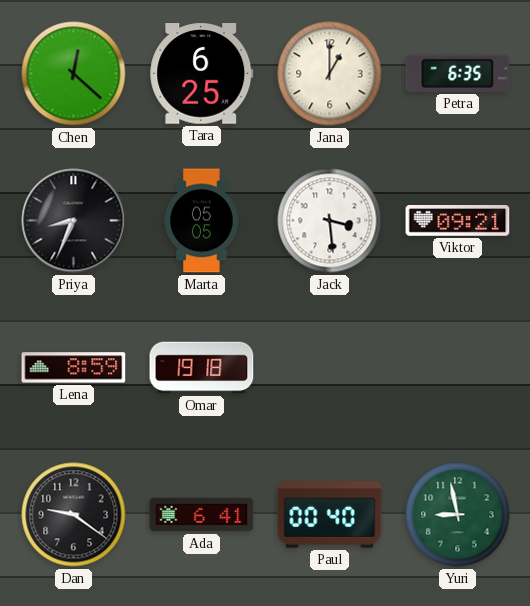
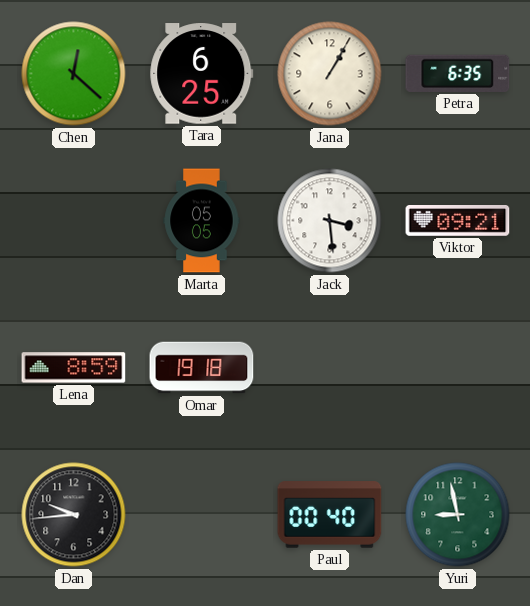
Jana: 1:00 -> 1:05 (330, 74)
Priya: 8:34 -> none (74, 221)
Dan: 9:21 -> 9:44 (74, 515)
Ada: 6:41 -> none (202, 515)
